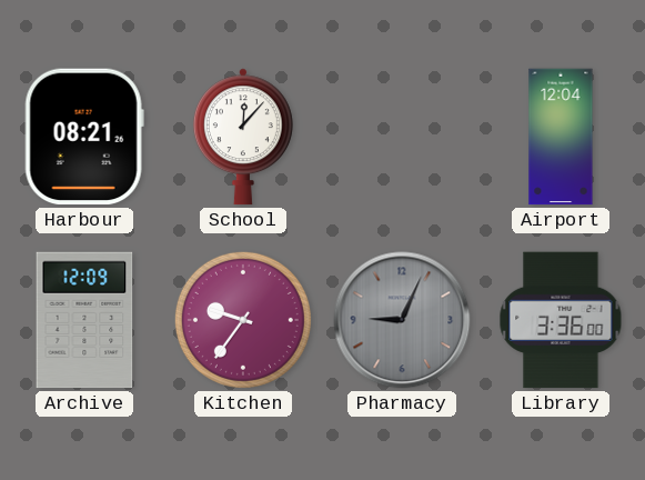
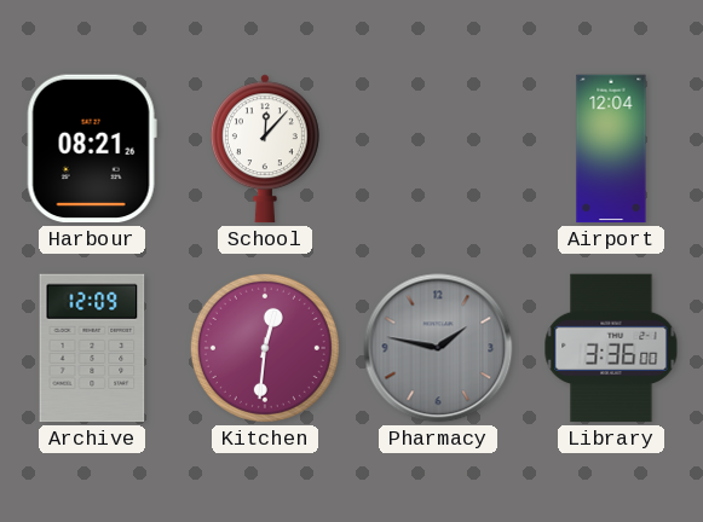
Kitchen: 9:36 -> 12:31 (265, 348)
Pharmacy: 9:04 -> 1:47 (438, 348)
